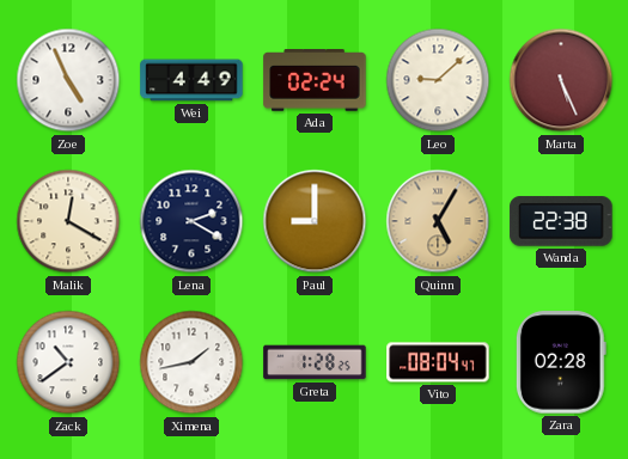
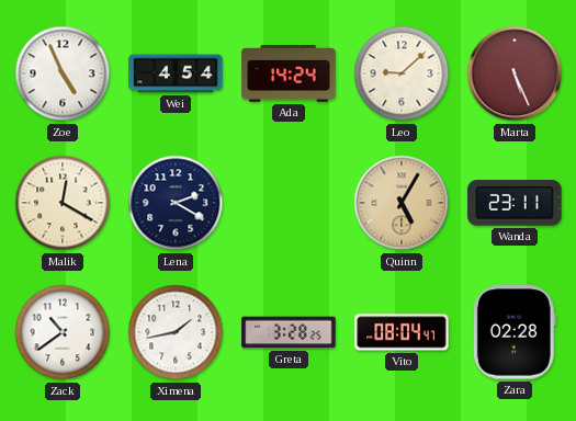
Wei: 4:49 -> 4:54 (176, 73)
Ada: 02:24 -> 14:24 (289, 73)
Paul: 9:00 -> none (315, 221)
Wanda: 22:38 -> 23:11 (515, 203)
Greta: 1:28 -> 3:28 (289, 332)
